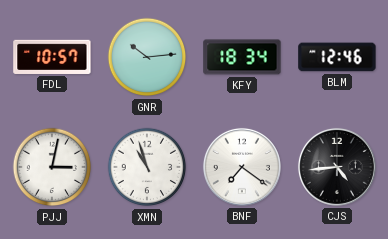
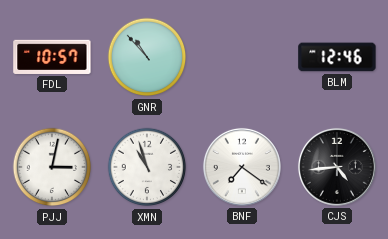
GNR: 10:14 -> 10:53 (147, 57)
KFY: 18:34 -> none (242, 57)
